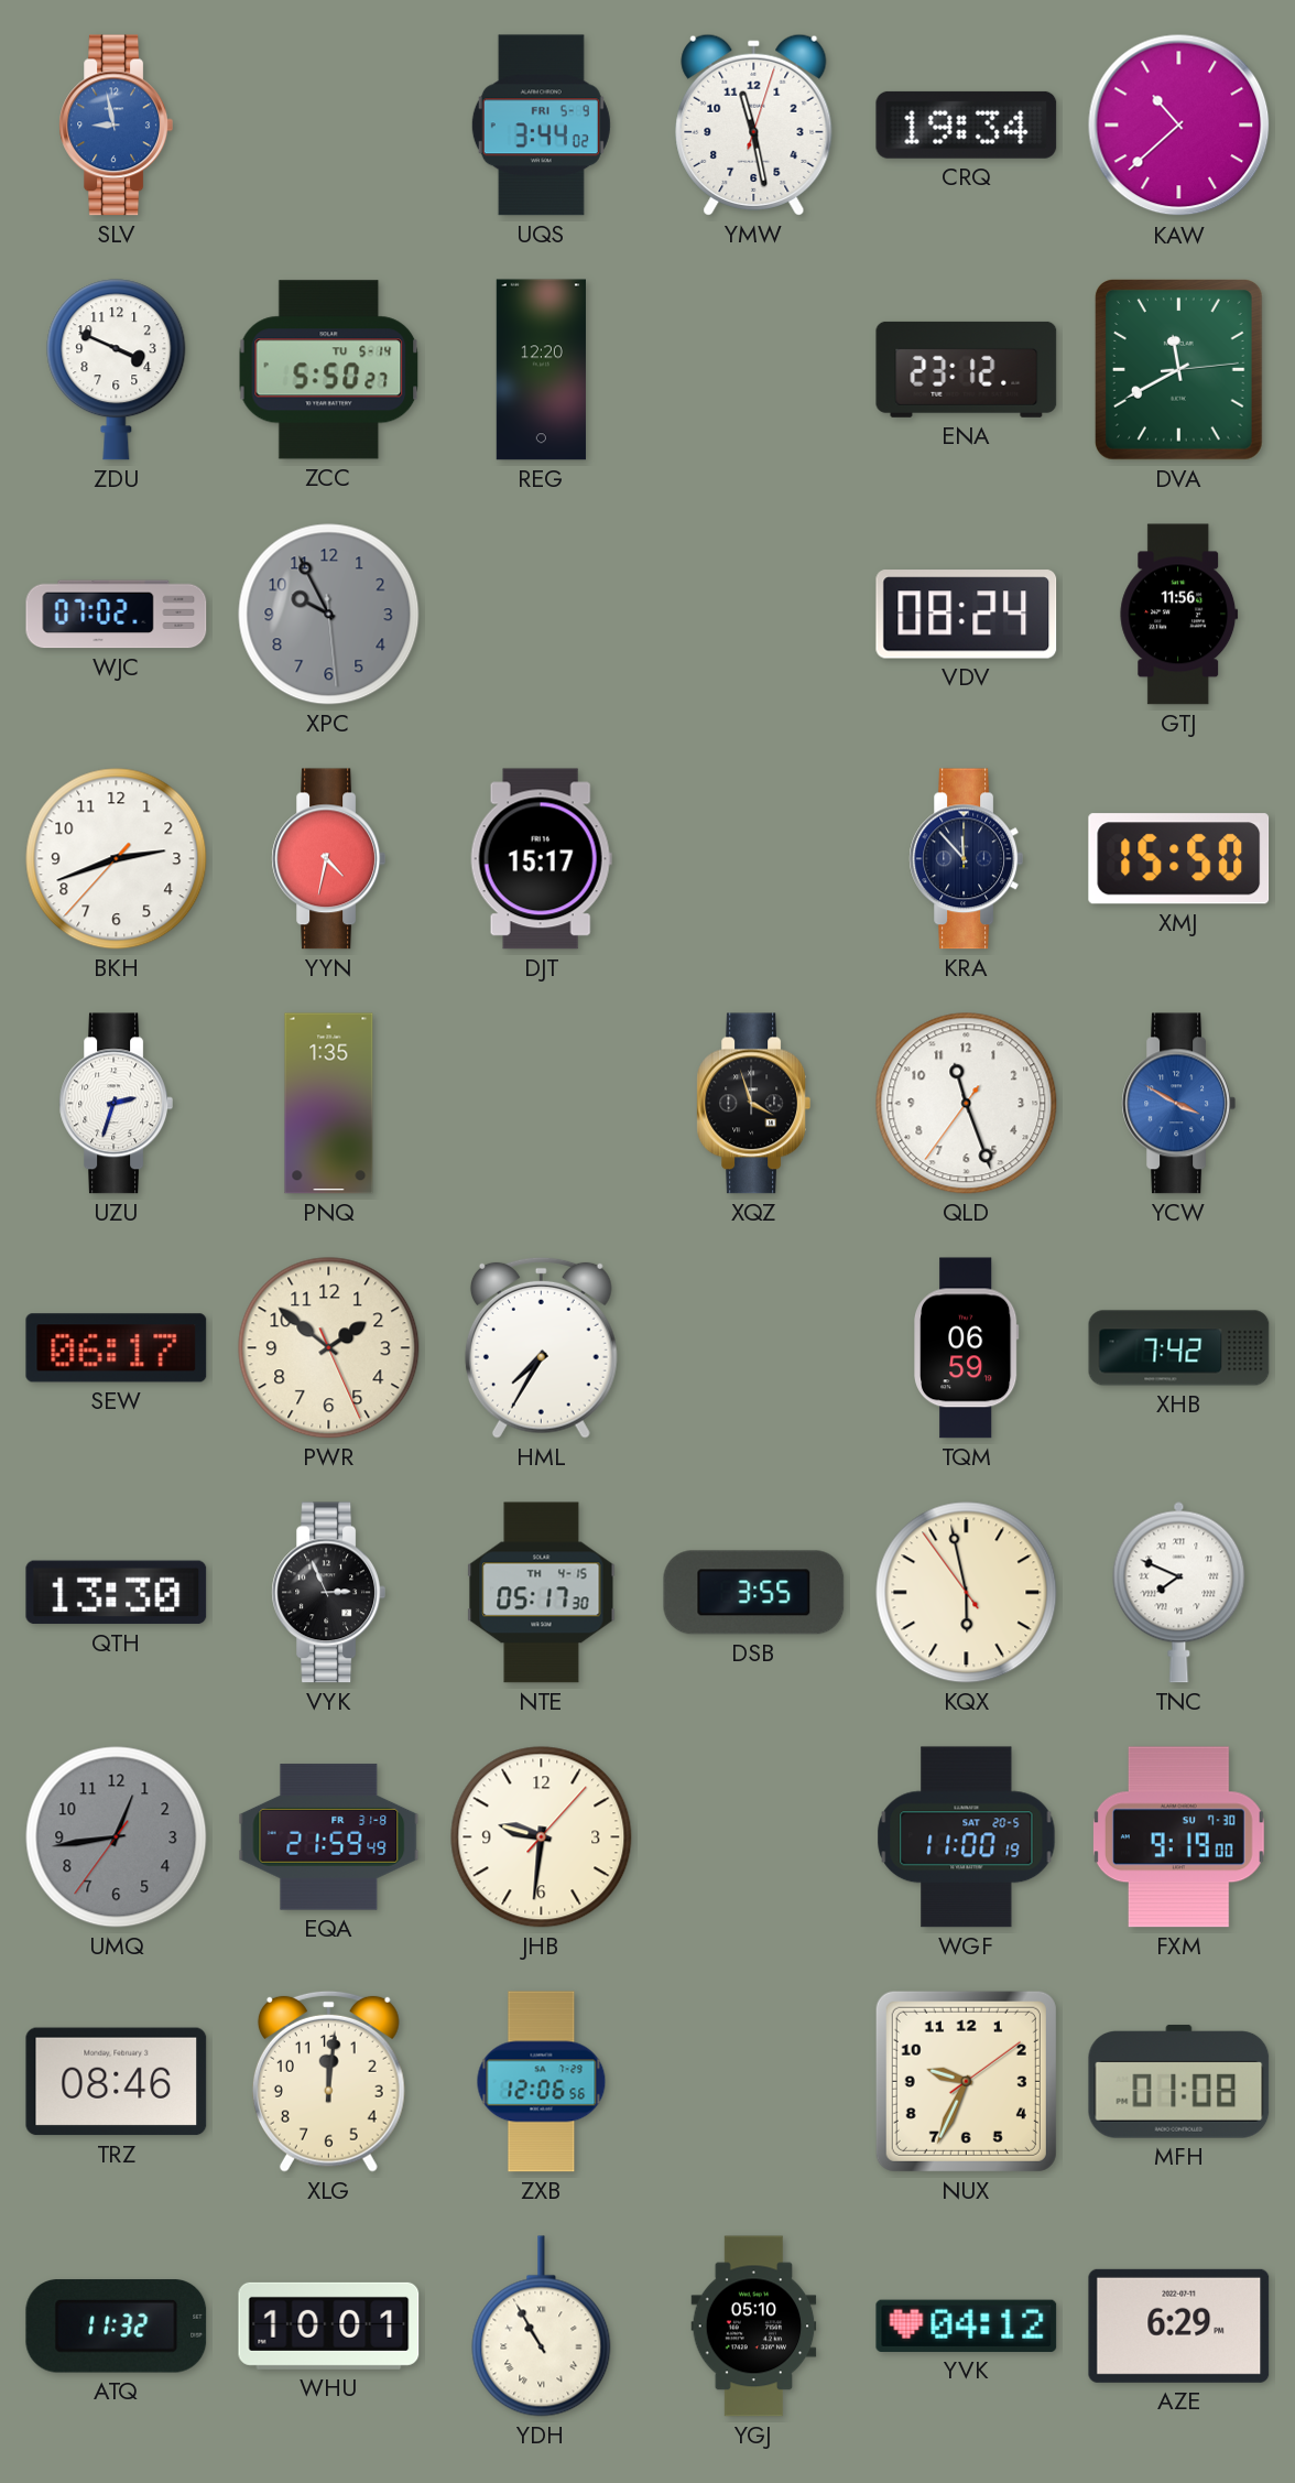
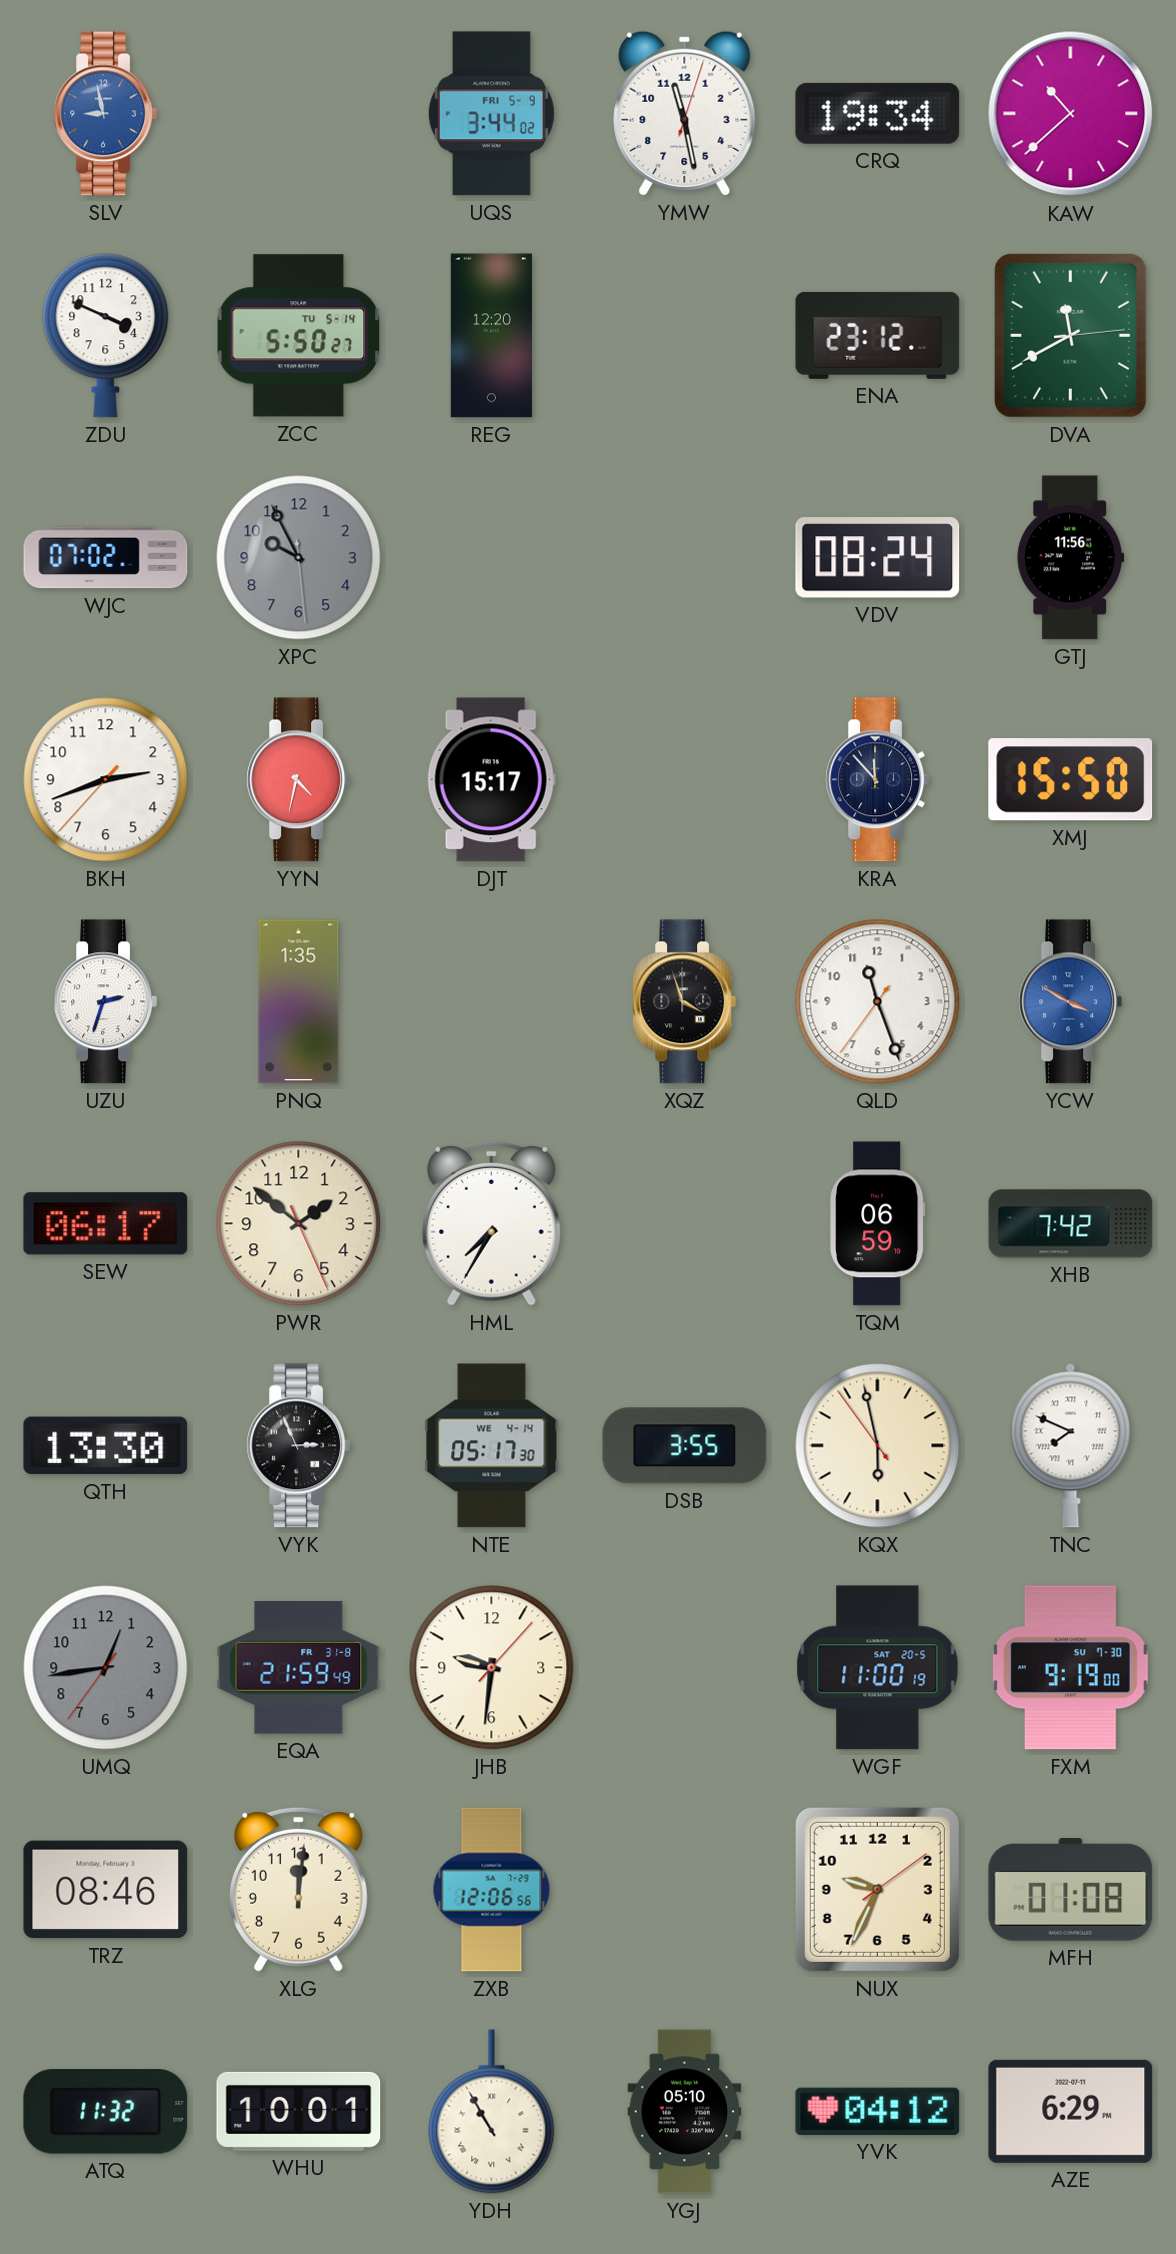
NTE date: TH 4-15 -> WE 4-14 (492, 1446)
